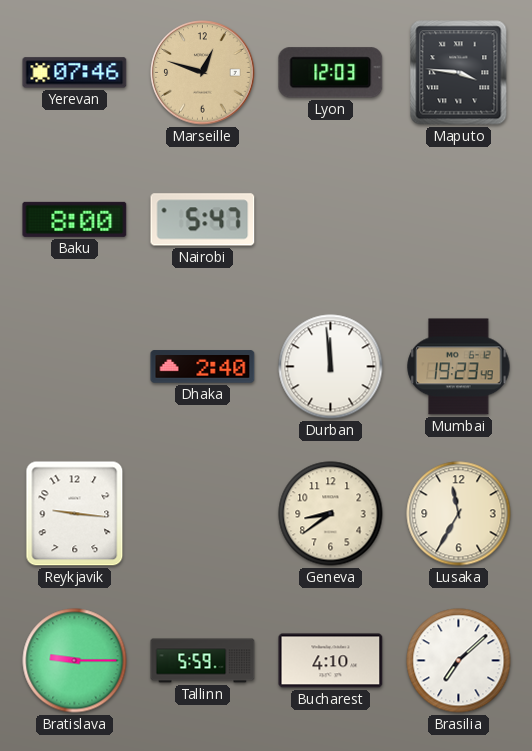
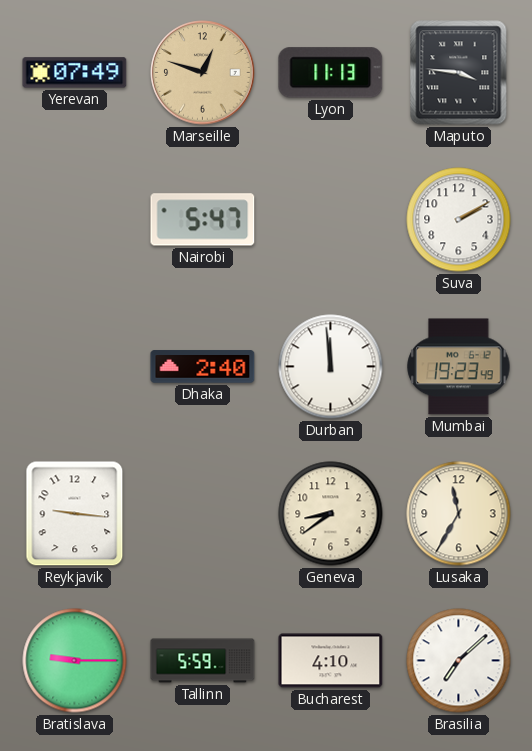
Yerevan: 07:46 -> 07:49 (75, 73)
Lyon: 12:03 -> 11:13 (331, 73)
Baku: 8:00 -> none (75, 219)
Suva: none -> 2:10 (459, 220)
